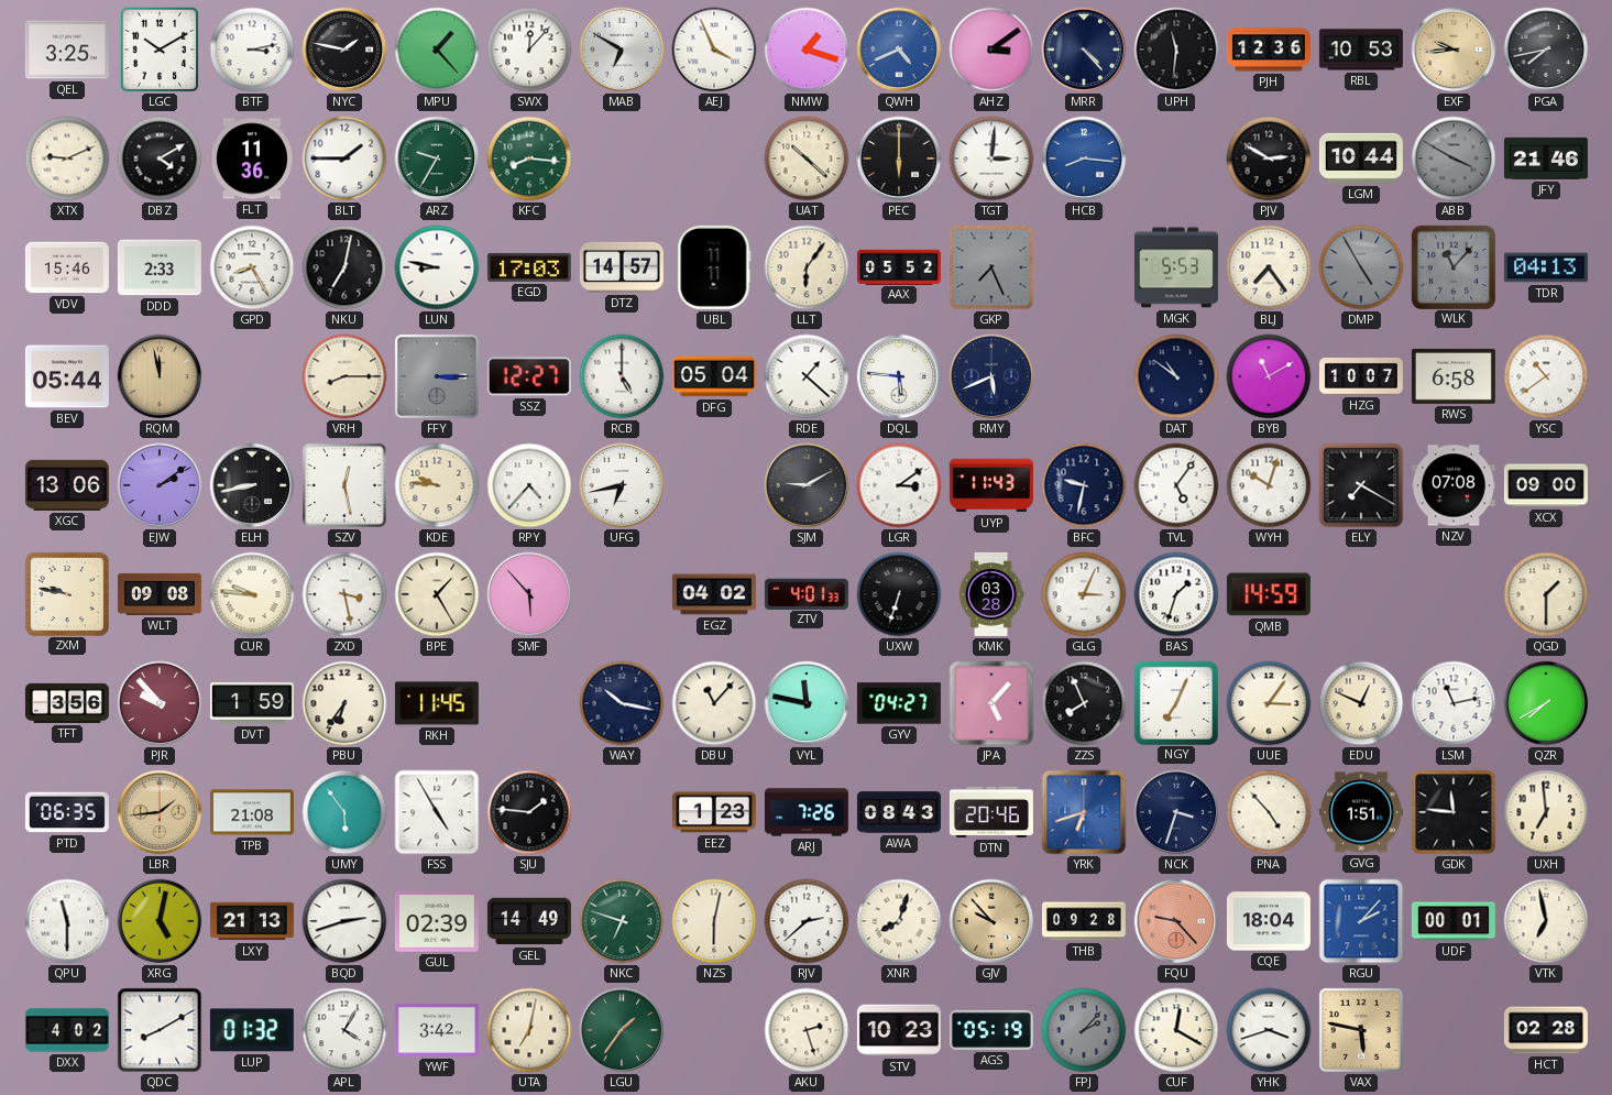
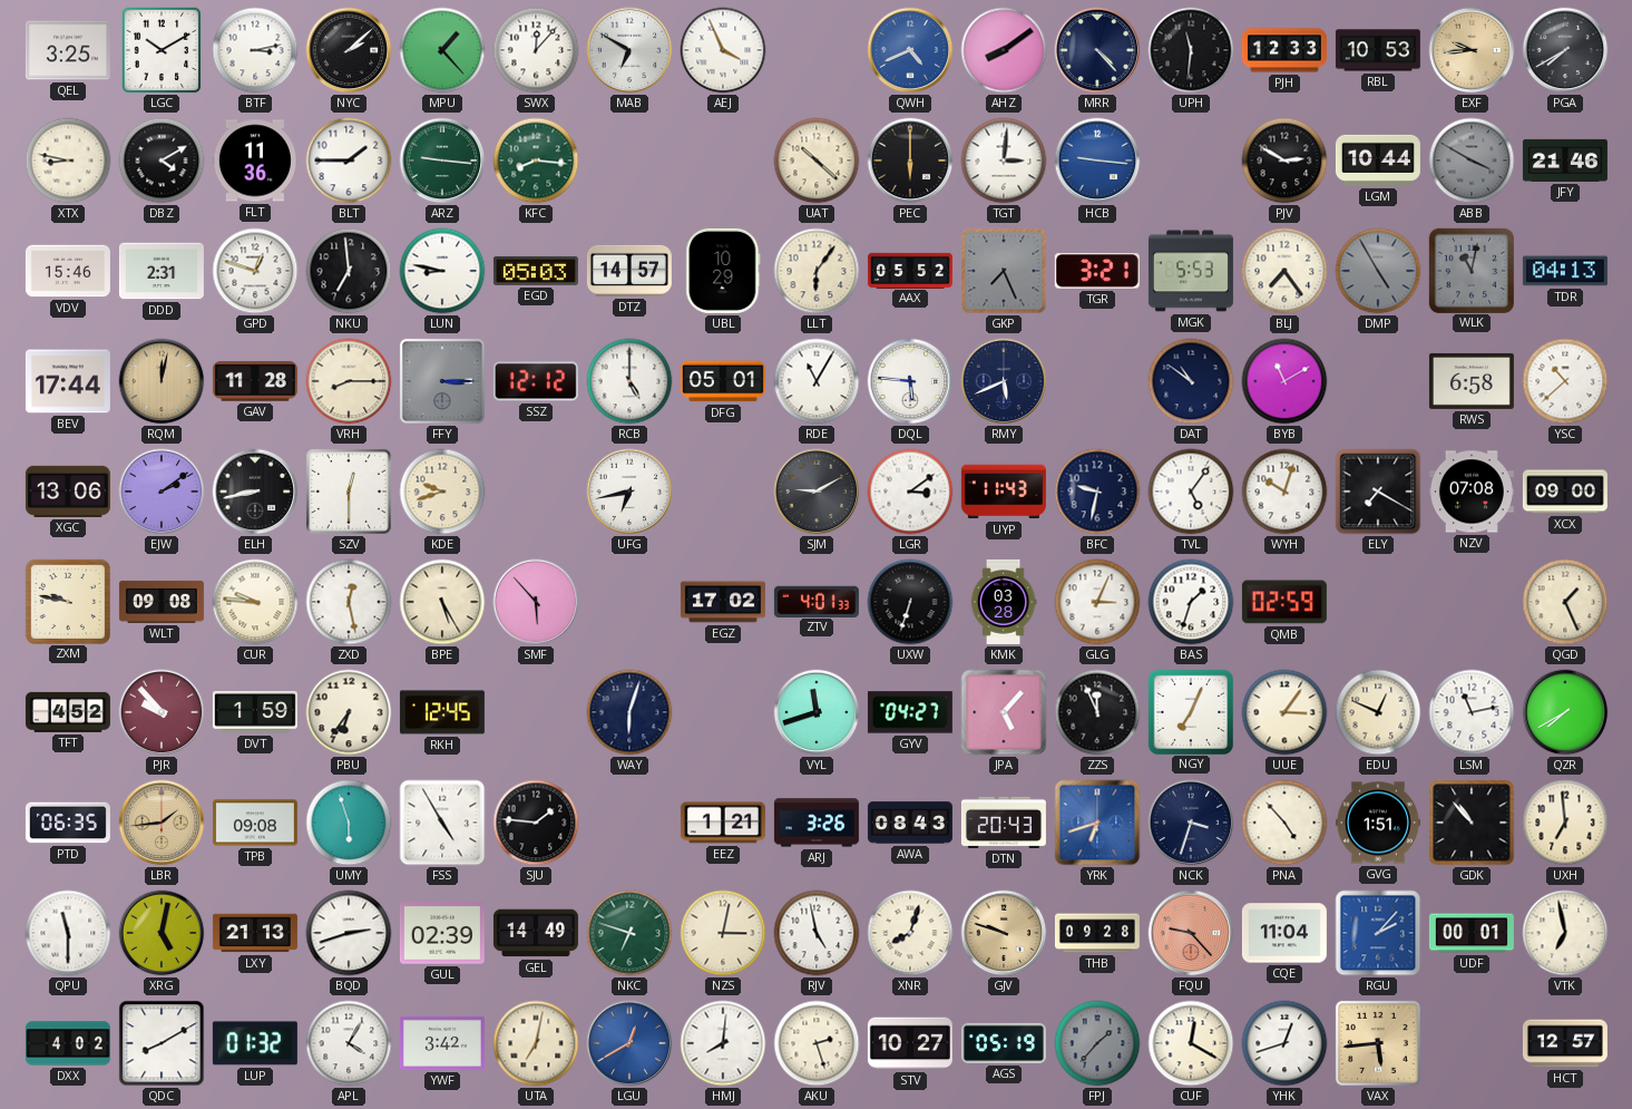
NYC: 1:47 -> 2:08 (349, 50)
NMW: 1:18 -> none (807, 50)
AHZ: 3:09 -> 8:09 (1004, 50)
PJH: 12:36 -> 12:33 (1284, 50)
PGA: 7:43 -> 7:40 (1565, 50)
XTX: 9:11 -> 8:47 (68, 160)
ARZ: 9:35 -> 9:16 (442, 160)
HCB: 8:16 -> 9:16 (1097, 160)
DDD: 2:33 -> 2:31 (162, 271)
GPD: 8:25 -> 12:48 (255, 271)
NKU: 7:02 -> 6:59 (349, 271)
EGD: 17:03 -> 05:03 (536, 271)
UBL: 11:11 -> 10:29 (723, 271)
TGR: none -> 3:21 (1097, 271)
WLK: 11:07 -> 11:02 (1470, 270)
BEV: 05:44 -> 17:44 (68, 381)
RQM: 11:58 -> 12:02 (162, 381)
GAV: none -> 11:28 (255, 381)
SSZ: 12:27 -> 12:12 (536, 381)
DFG: 05:04 -> 05:01 (723, 381)
RDE: 1:22 -> 11:05 (817, 381)
HZG: 10:07 -> none (1361, 376)
YSC: 10:39 -> 10:38 (1565, 381)
SZV: 12:28 -> 12:30 (349, 492)
KDE: 9:46 -> 9:42 (442, 492)
RPY: 4:37 -> none (529, 485)
ZXD: 3:28 -> 12:28 (349, 602)
BPE: 1:25 -> 5:25 (442, 602)
EGZ: 04:02 -> 17:02 (723, 602)
QMB: 14:59 -> 02:59 (1284, 602)
QGD: 1:30 -> 1:26 (1565, 602)
TFT: 3:56 -> 4:52 (68, 712)
RKH: 11:45 -> 12:45 (442, 712)
WAY: 10:17 -> 6:03 (629, 712)
DBU: 11:07 -> none (714, 703)
VYL: 11:47 -> 11:42 (817, 712)
ZZS: 7:56 -> 11:56 (1097, 712)
TPB: 21:08 -> 09:08 (255, 823)
UMY: 5:54 -> 5:57 (349, 823)
EEZ: 1:23 -> 1:21 (723, 823)
ARJ: 7:26 -> 3:26 (817, 823)
DTN: 20:46 -> 20:43 (1004, 823)
GDK: 11:46 -> 10:53 (1472, 823)
NZS: 6:02 -> 3:02 (723, 933)
RJV: 2:38 -> 4:58 (817, 933)
GJV: 9:53 -> 9:48 (1004, 933)
CQE: 18:04 -> 11:04 (1284, 933)
LGU: 1:36 -> 12:40 (629, 1043)
LGU dial: green -> blue (629, 1043)
HMJ: none -> 8:01 (723, 1043)
STV: 10:23 -> 10:27 (910, 1043)
FPJ: 2:07 -> 1:37 (1097, 1043)
YHK: 3:42 -> 12:42 (1284, 1043)
VAX: 5:47 -> 5:44 (1378, 1043)
HCT: 02:28 -> 12:57 (1565, 1043)
